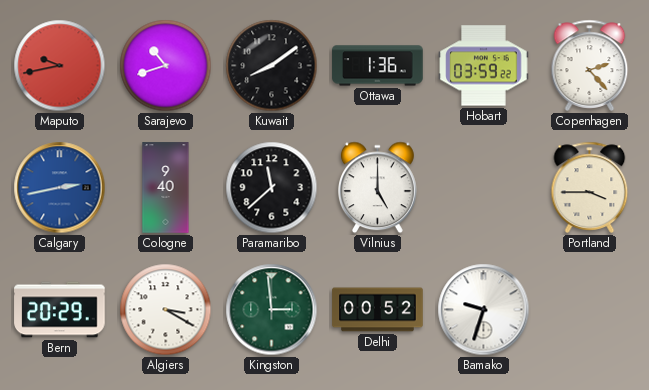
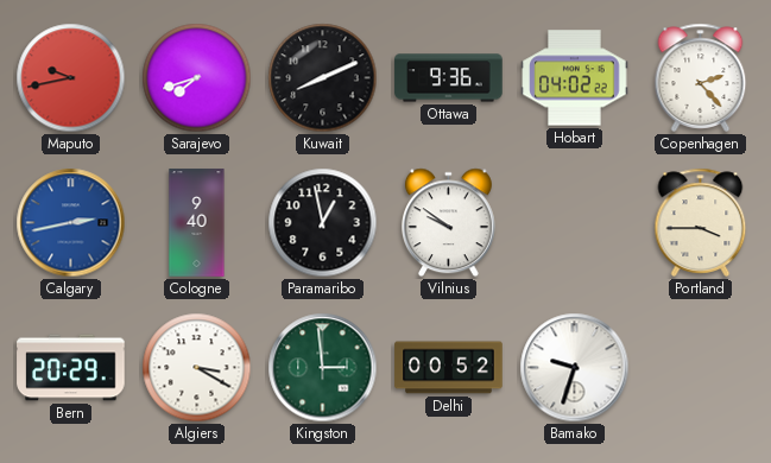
Sarajevo: 10:42 -> 7:42 (197, 78)
Kuwait: 8:09 -> 8:11 (323, 78)
Ottawa: 1:36 -> 9:36 (449, 78)
Hobart: 03:59 -> 04:02 (575, 78)
Paramaribo: 11:38 -> 12:58 (323, 223)
Vilnius: 5:00 -> 9:51 (448, 223)
